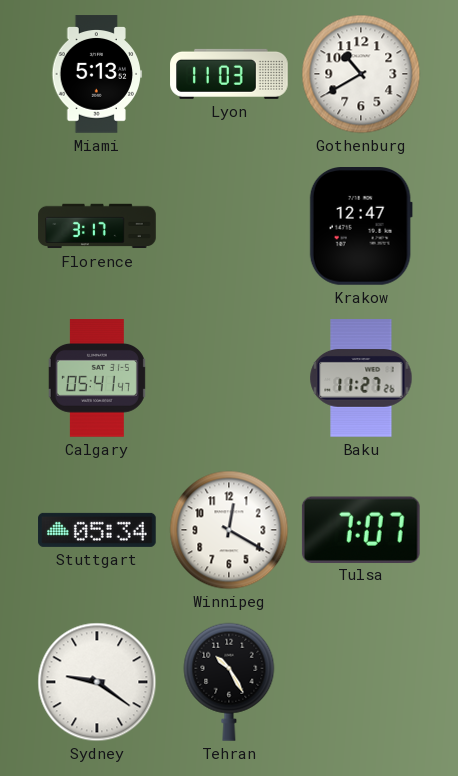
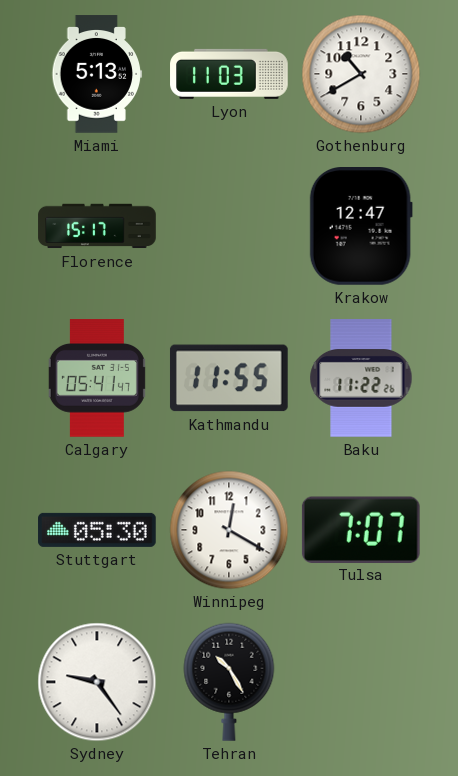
Florence: 3:17 -> 15:17 (97, 226)
Kathmandu: none -> 11:55 (229, 378)
Baku: 11:27 -> 11:22 (361, 378)
Stuttgart: 05:34 -> 05:30 (97, 530)
Sydney: 9:21 -> 9:24 (97, 682)
